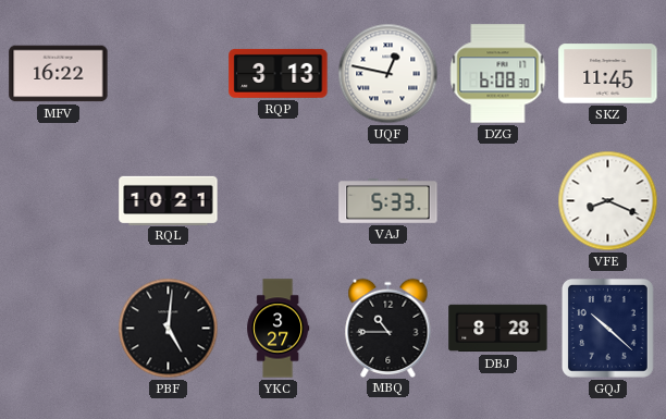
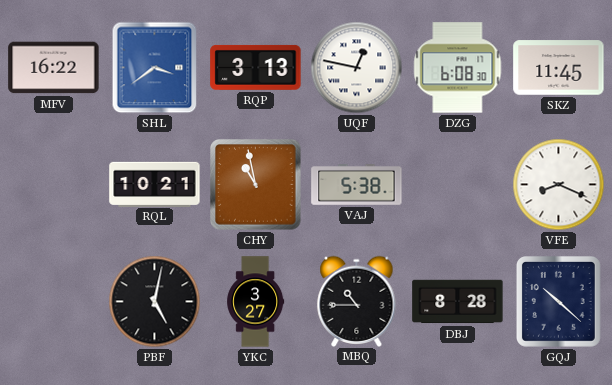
SHL: none -> 3:39 (155, 68)
CHY: none -> 10:58 (256, 185)
VAJ: 5:33 -> 5:38 (357, 185)
PBF: 5:01 -> 5:02 (155, 302)
